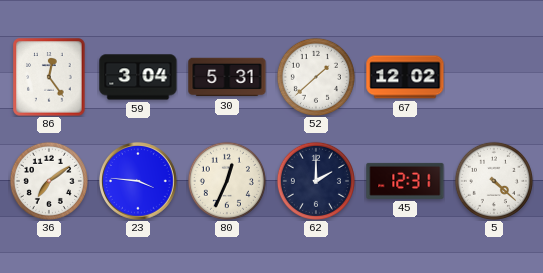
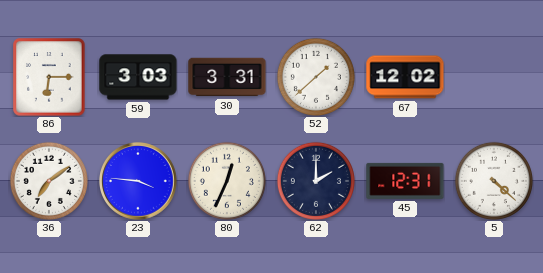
86: 12:24 -> 6:15 (49, 77)
59: 3:04 -> 3:03 (138, 77)
30: 5:31 -> 3:31 (227, 77)
